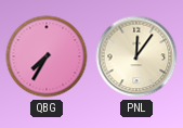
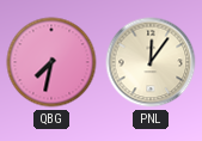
QBG: 7:35 -> 7:32 (51, 62)
